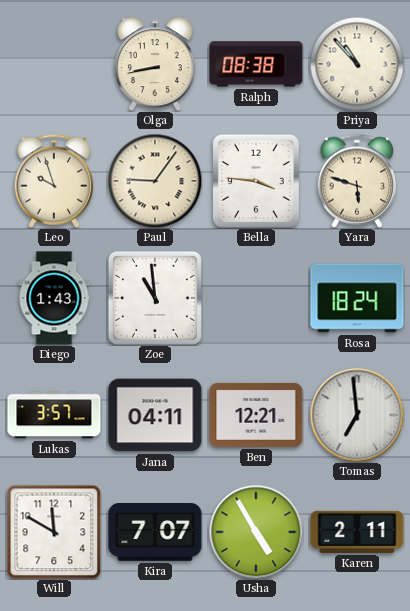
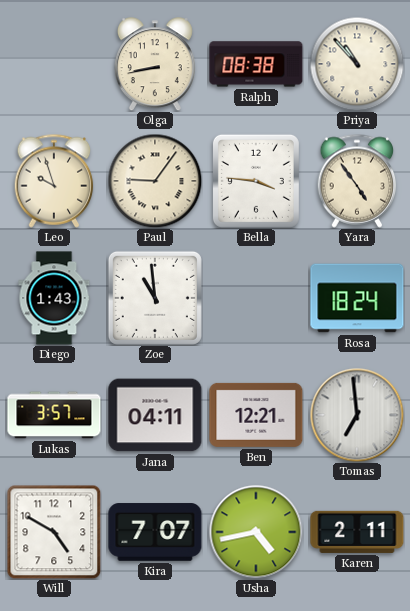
Yara: 5:48 -> 4:54 (357, 181)
Will: 11:50 -> 4:50 (54, 532)
Usha: 4:55 -> 4:43 (256, 532)
